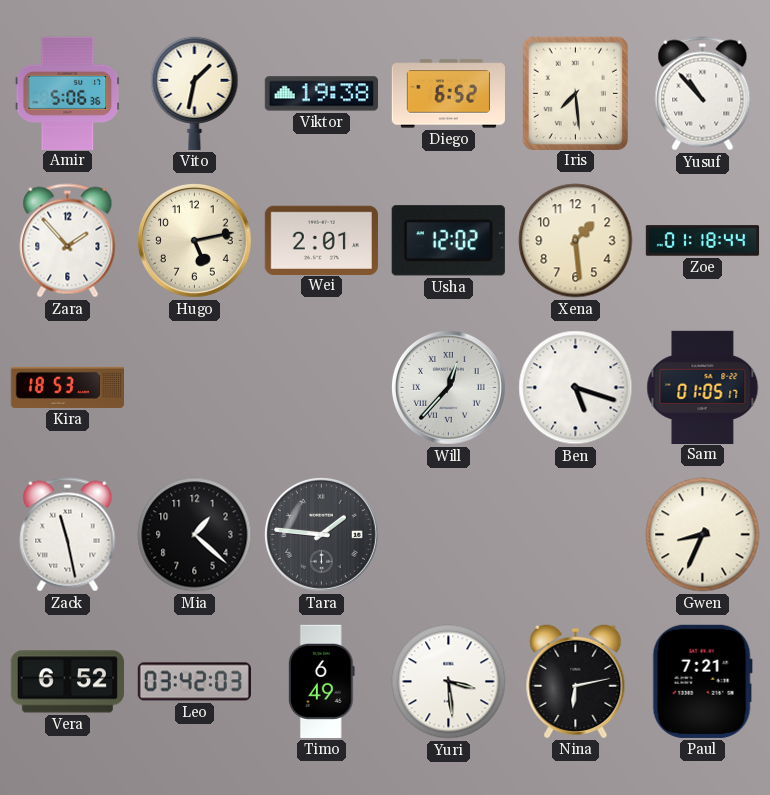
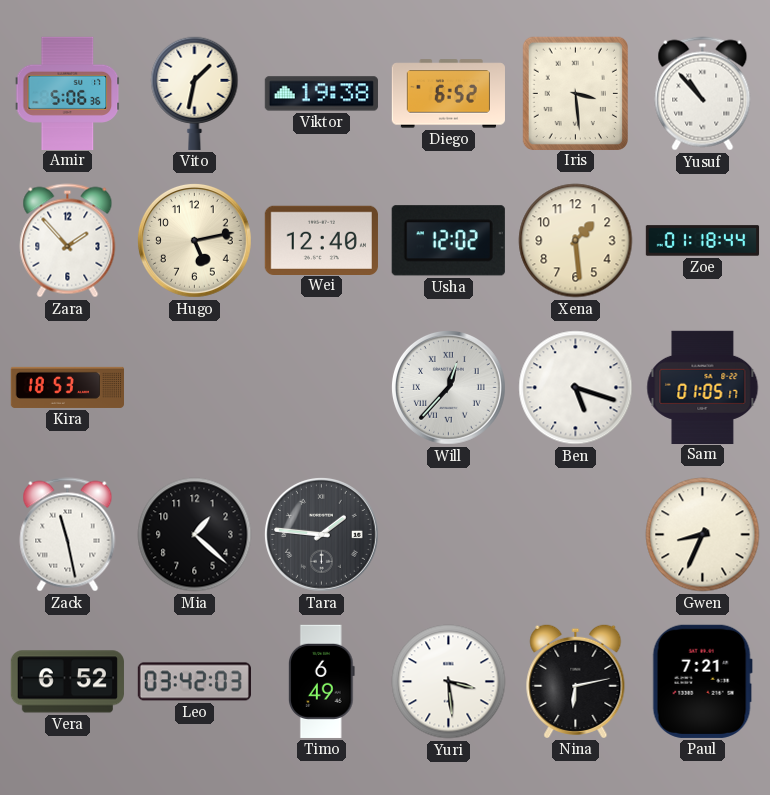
Iris: 7:29 -> 3:29 (575, 93)
Wei: 2:01 -> 12:40 (321, 240)
